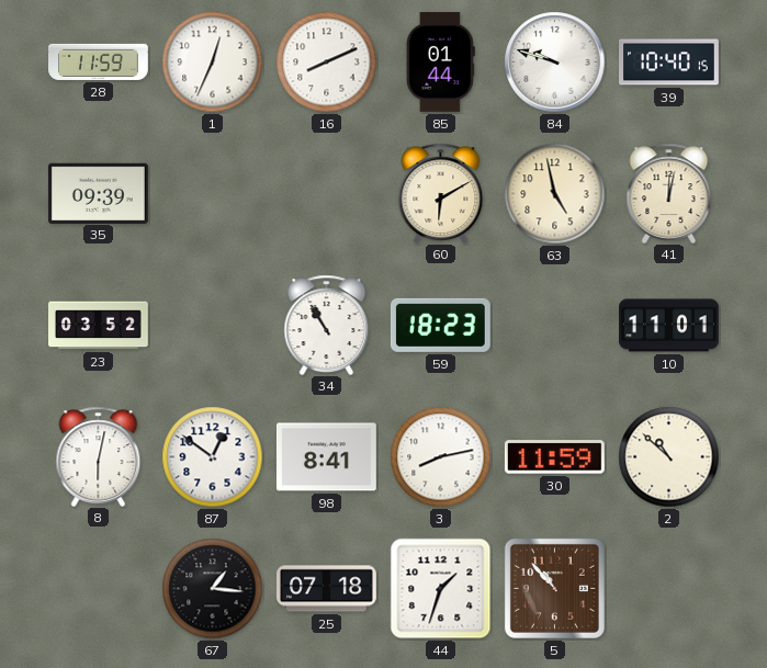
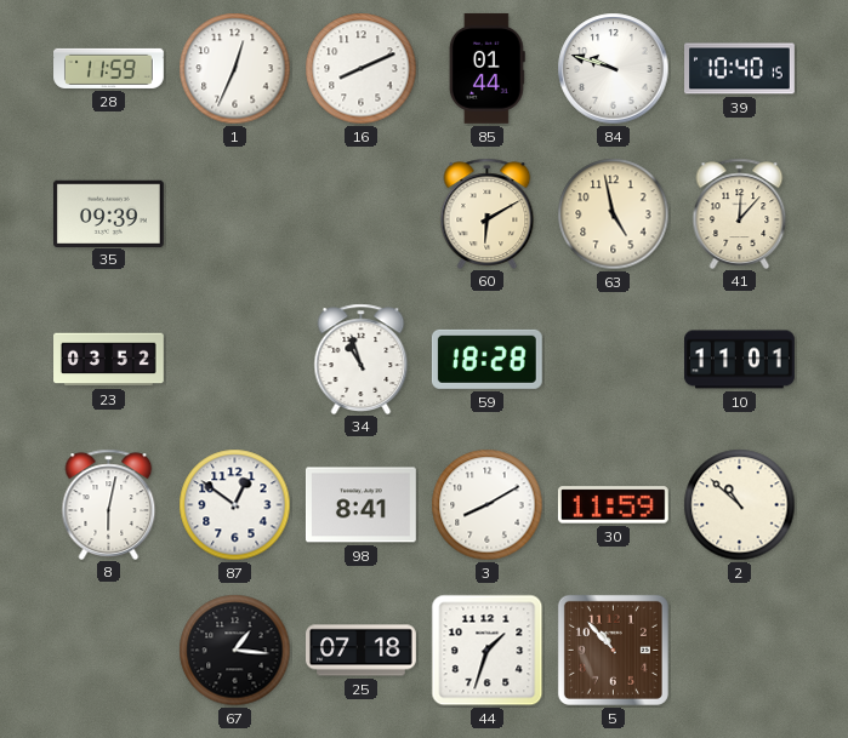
41: 12:02 -> 12:07 (740, 213)
34: 10:55 -> 10:57 (362, 359)
59: 18:23 -> 18:28 (486, 359)
3: 8:13 -> 8:10 (488, 505)
